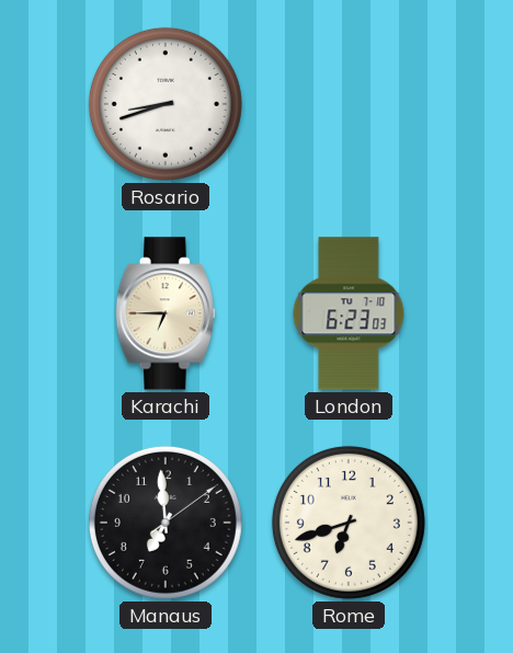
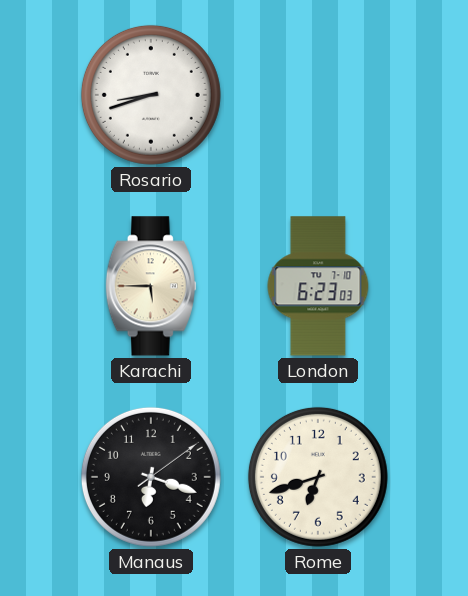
Karachi: 6:45 -> 5:45 (151, 286)
Manaus: 6:59 -> 6:18 (151, 477)
